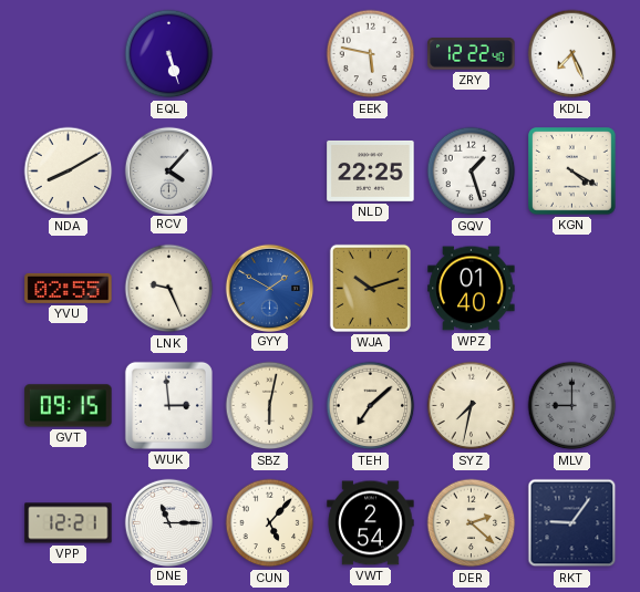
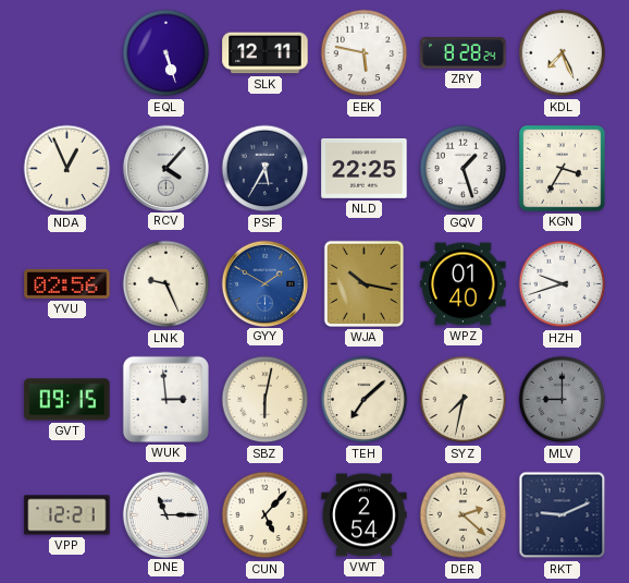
SLK: none -> 12:11 (266, 53)
ZRY: 12:22 -> 8:28 (464, 53)
NDA: 8:10 -> 12:56 (67, 169)
PSF: none -> 5:35 (266, 169)
KGN: 4:20 -> 3:35 (563, 169)
YVU: 02:55 -> 02:56 (67, 283)
WJA: 10:12 -> 10:17 (363, 283)
HZH: none -> 9:42 (563, 284)
RKT: 9:06 -> 9:11 (563, 515)
